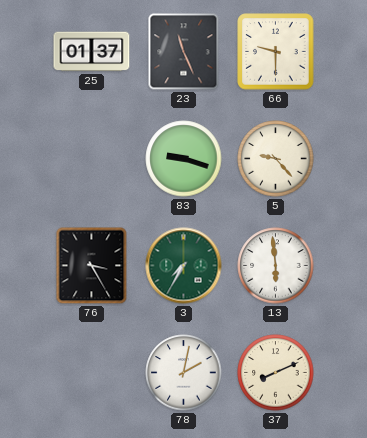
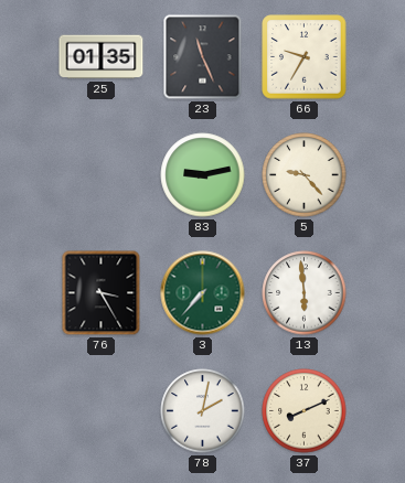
25: 01:37 -> 01:35 (102, 57)
66: 9:30 -> 9:35 (305, 57)
83: 9:18 -> 9:13 (203, 175)
3: 7:35 -> 7:37 (203, 293)
